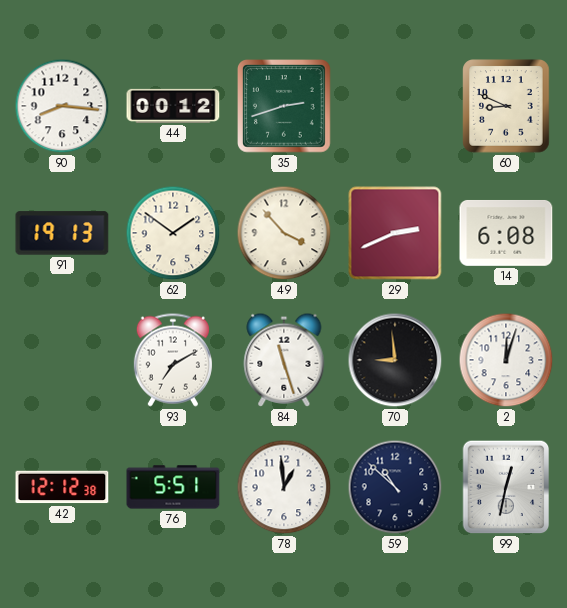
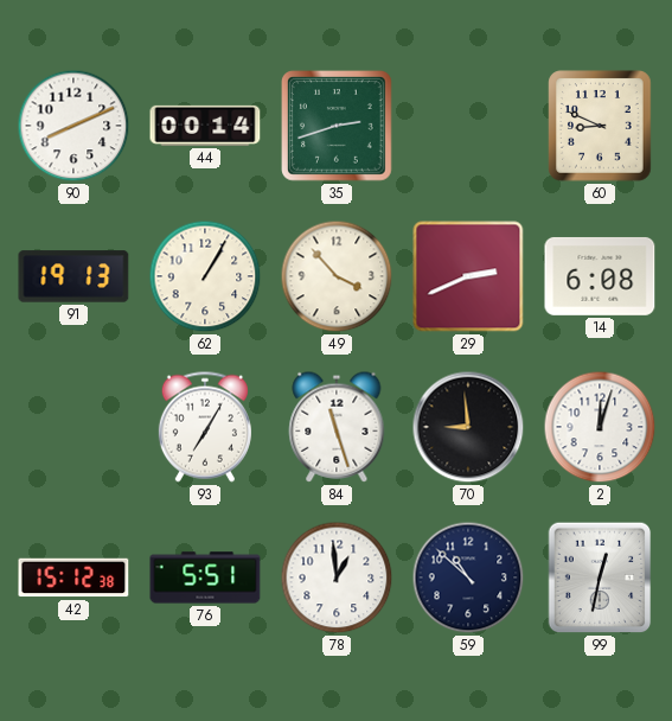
90: 8:16 -> 8:11 (73, 126)
44: 00:12 -> 00:14 (205, 126)
62: 1:51 -> 1:05 (205, 276)
93: 7:10 -> 7:05 (205, 427)
42: 12:12 -> 15:12 (73, 578)
